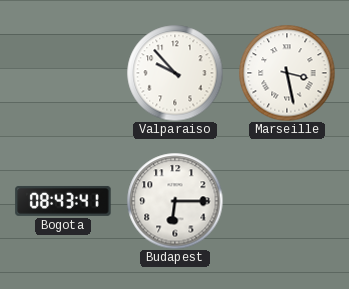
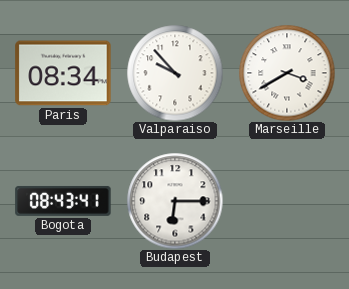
Paris: none -> 08:34 (63, 73)
Marseille: 3:28 -> 3:40 (287, 73)
